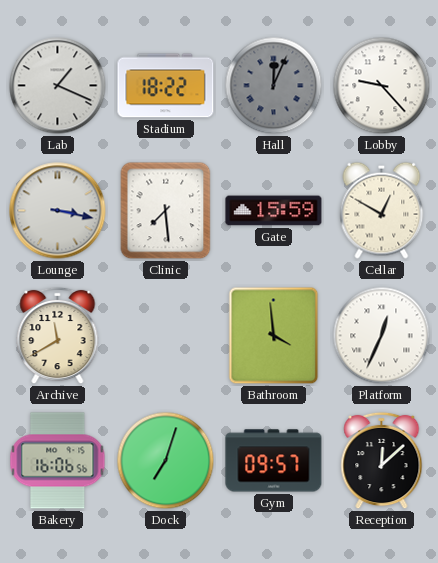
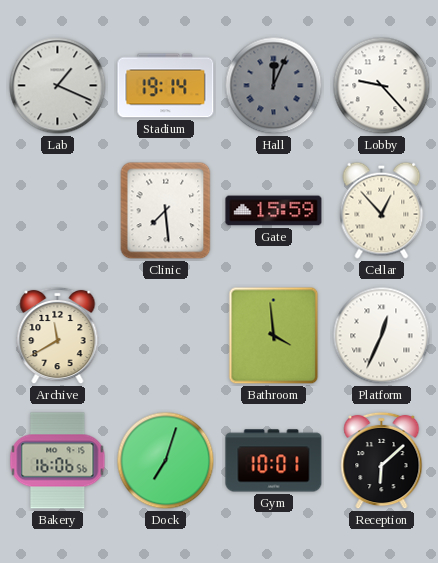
Stadium: 18:22 -> 19:14 (166, 86)
Lounge: 3:17 -> none (58, 211)
Cellar: 12:50 -> 12:53 (382, 210)
Gym: 09:57 -> 10:01 (274, 461)
Reception: 12:08 -> 6:08 (382, 461)
